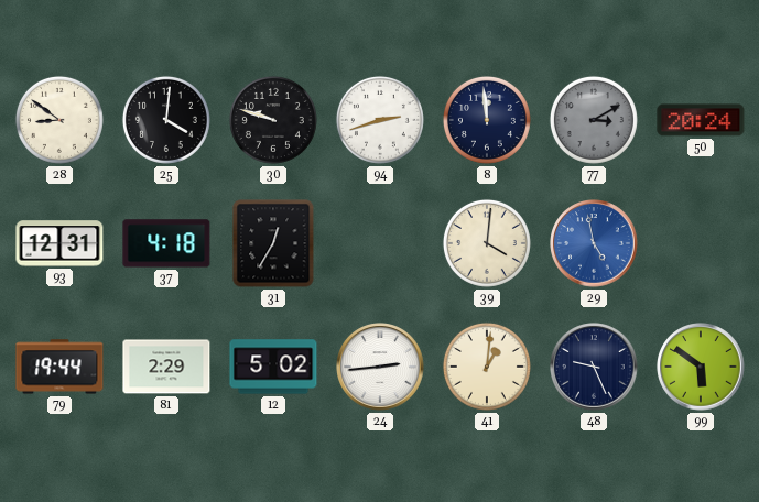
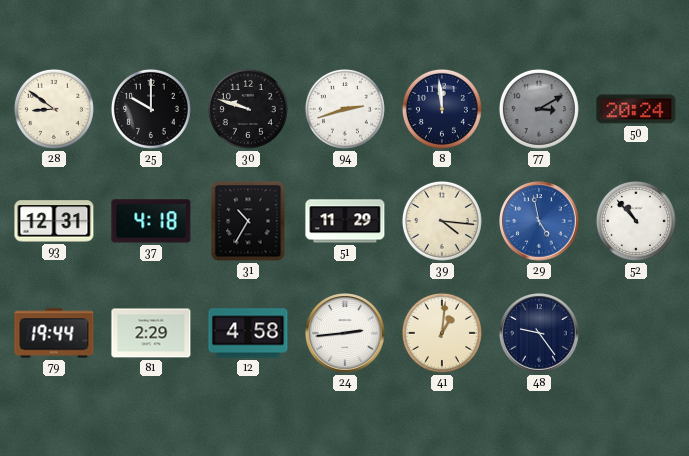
25: 4:01 -> 10:00 (151, 109)
31: 12:35 -> 10:35 (248, 221)
51: none -> 11:29 (345, 221)
39: 4:01 -> 4:16 (442, 221)
52: none -> 10:53 (636, 221)
12: 5:02 -> 4:58 (248, 333)
48: 9:26 -> 9:24 (539, 333)
99: 5:51 -> none (701, 367)
